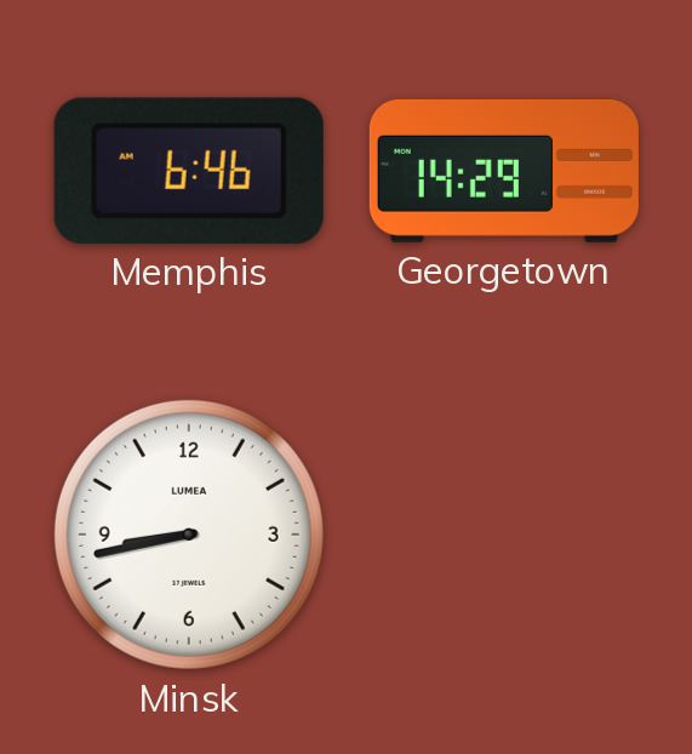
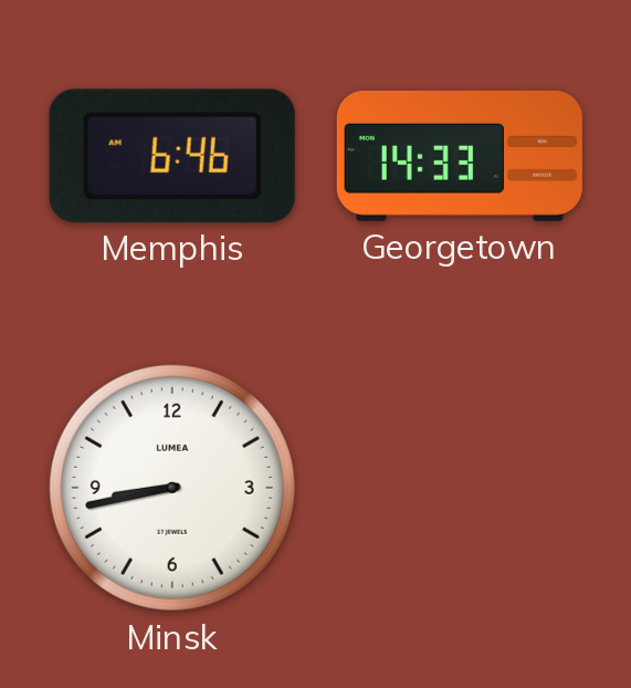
Georgetown: 14:29 -> 14:33 (460, 156)
